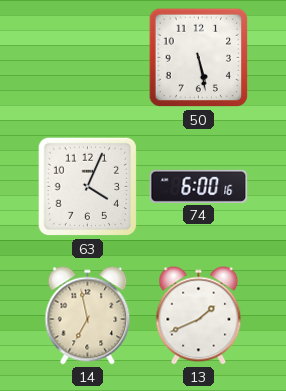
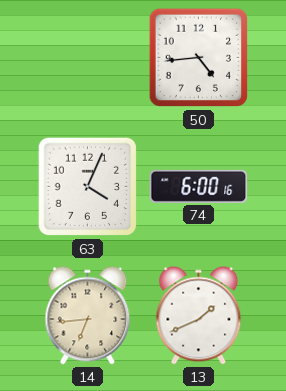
50: 5:28 -> 4:44 (199, 58)
14: 6:58 -> 6:44 (88, 316)
